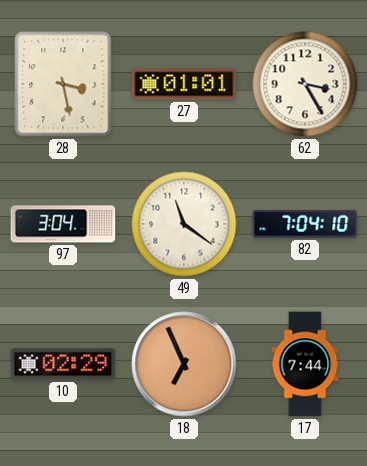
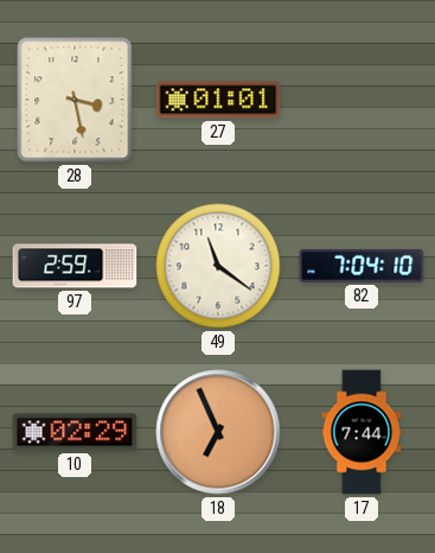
62: 3:25 -> none (305, 84)
97: 3:04 -> 2:59 (75, 266)
